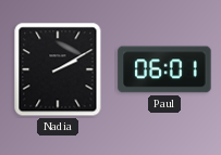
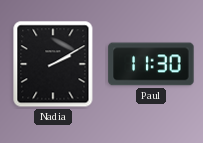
Paul: 06:01 -> 11:30 (151, 64)
